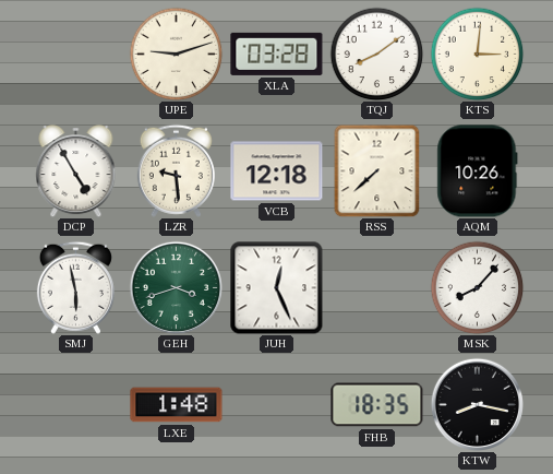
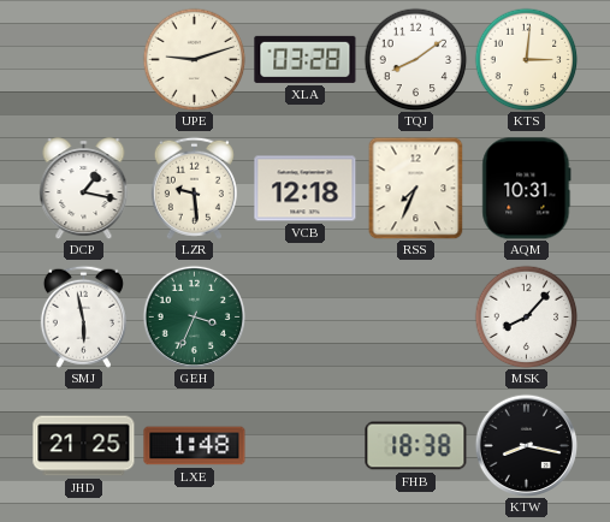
DCP: 4:55 -> 1:17 (84, 189)
RSS: 7:38 -> 7:34 (416, 188)
AQM: 10:26 -> 10:31 (527, 189)
GEH: 3:42 -> 3:34 (194, 316)
JUH: 12:26 -> none (277, 288)
JHD: none -> 21:25 (84, 446)
FHB: 18:35 -> 18:38 (416, 446)
